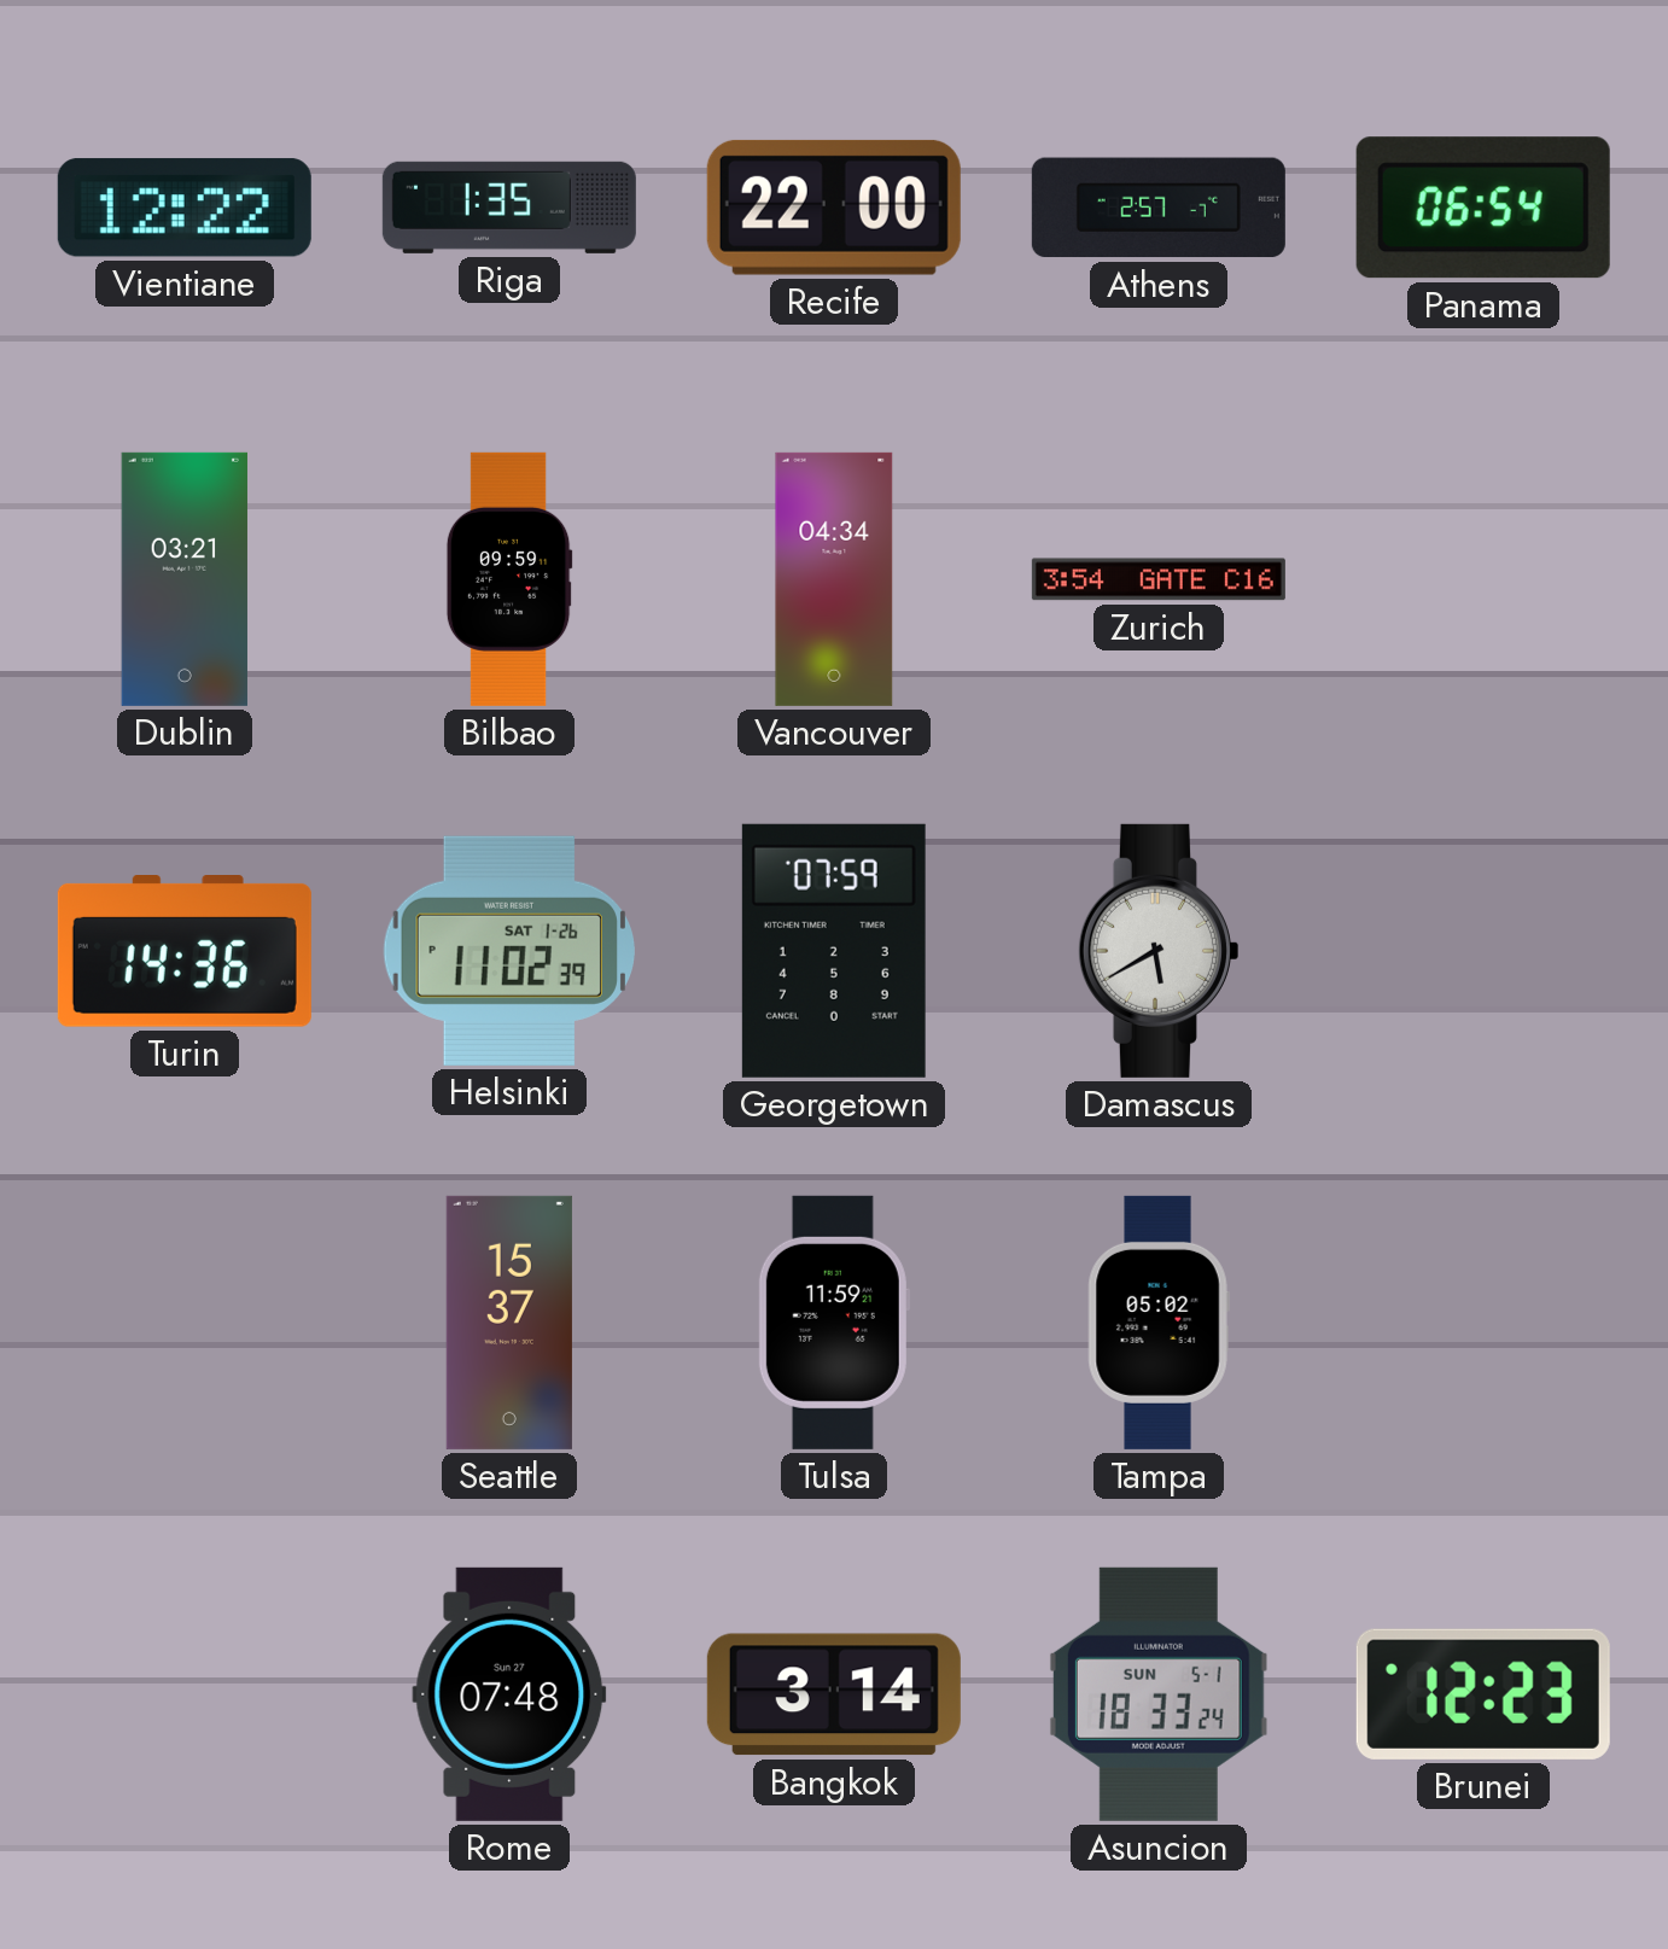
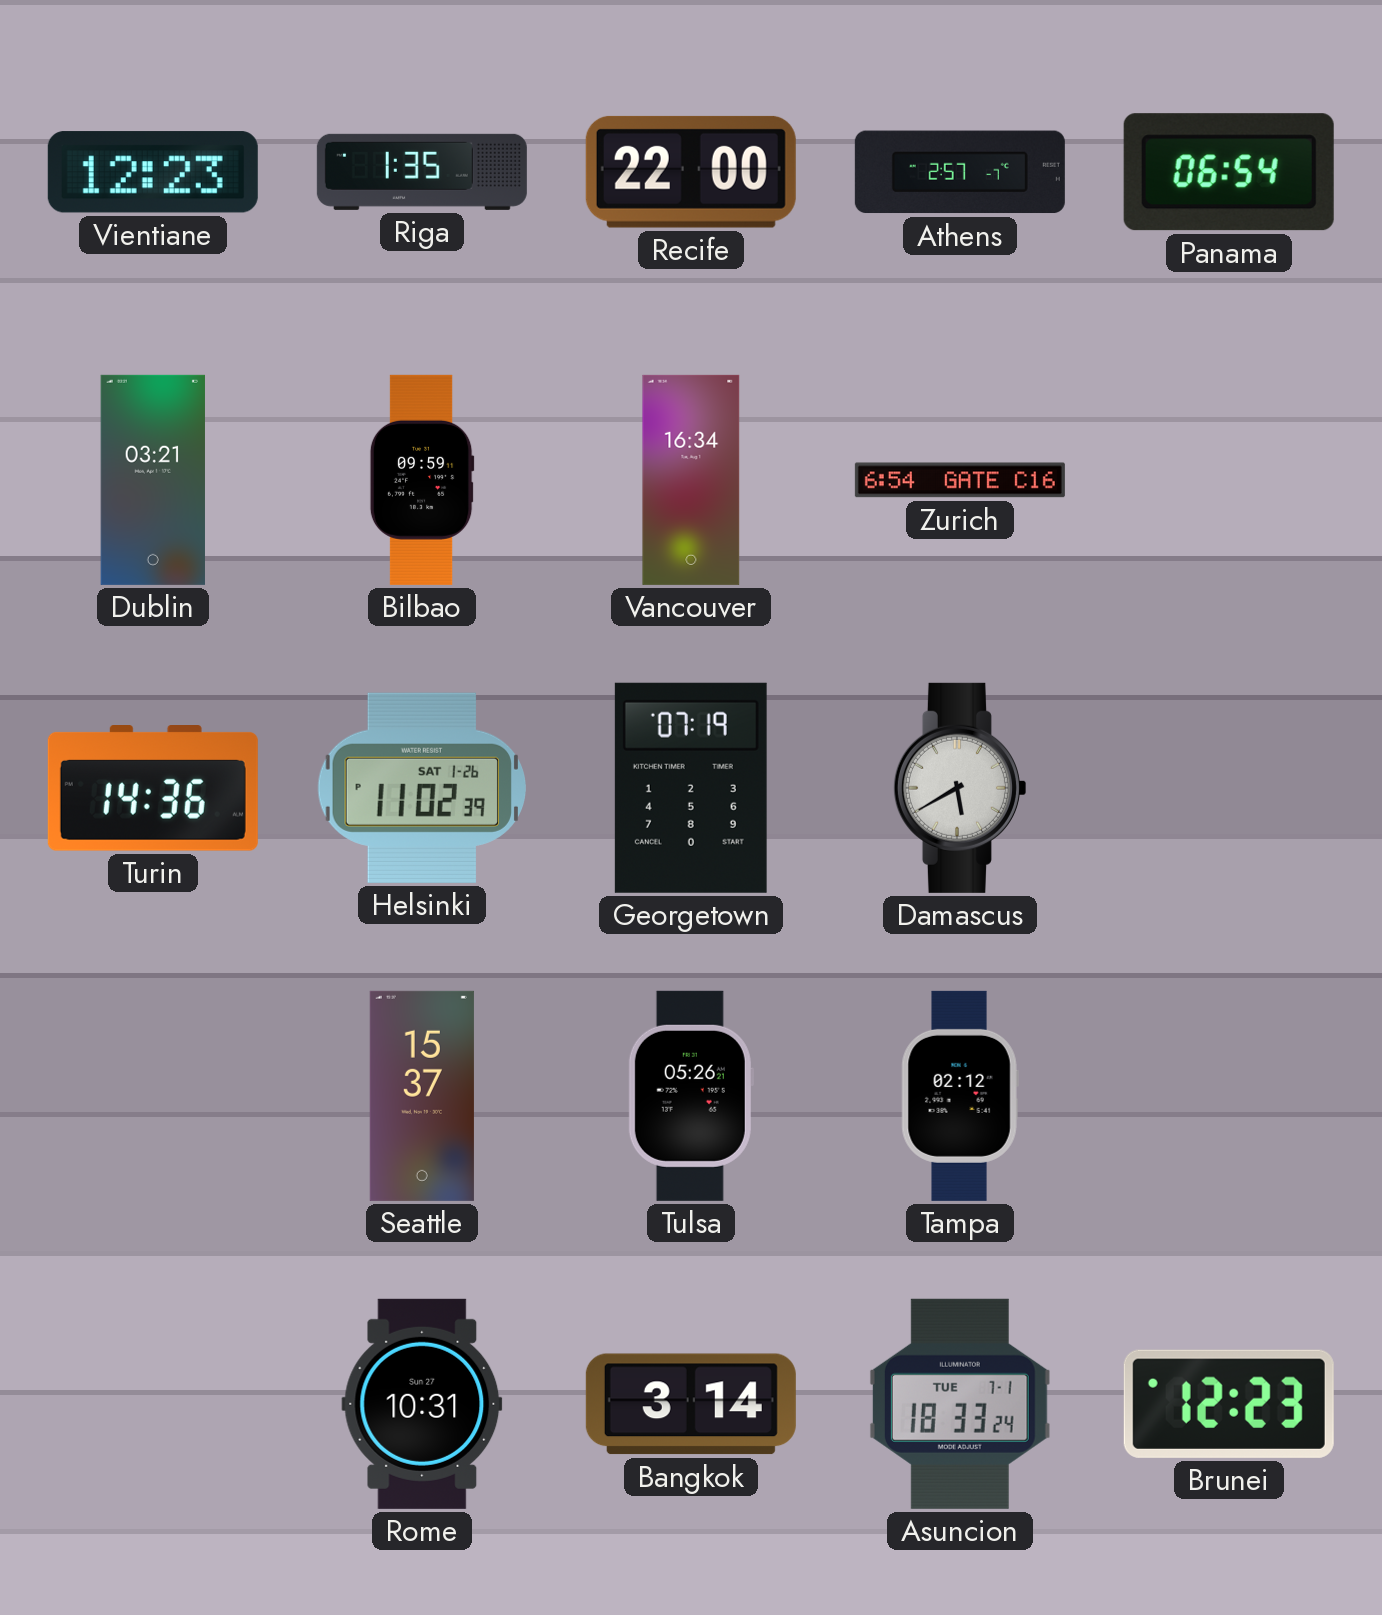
Vientiane: 12:22 -> 12:23 (153, 172)
Vancouver: 04:34 -> 16:34 (691, 480)
Zurich: 3:54 -> 6:54 (960, 480)
Georgetown: 07:59 -> 07:19 (691, 788)
Tulsa: 11:59 -> 05:26 (691, 1096)
Tampa: 05:02 -> 02:12 (960, 1096)
Rome: 07:48 -> 10:31 (422, 1404)
Asuncion date: SUN 5-1 -> TUE 7-1 (960, 1404)
